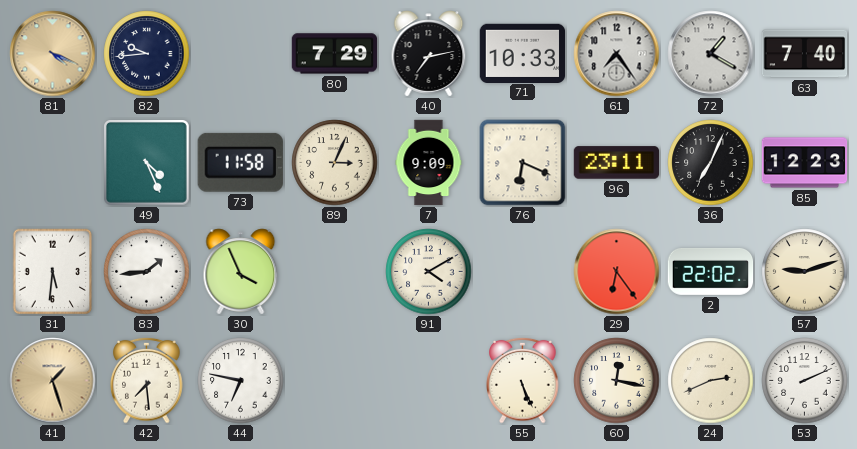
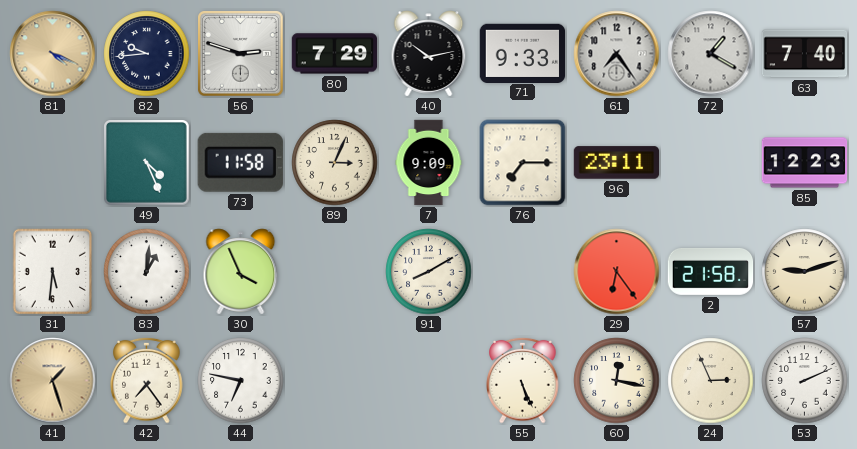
56: none -> 2:48 (241, 54)
40: 7:13 -> 10:13 (429, 54)
71: 10:33 -> 9:33 (523, 53)
76: 6:19 -> 7:15 (523, 163)
36: 7:04 -> none (711, 163)
83: 1:44 -> 1:01 (147, 272)
91: 4:10 -> 8:10 (429, 272)
2: 22:02 -> 21:58 (711, 271)
42: 7:29 -> 7:24 (147, 380)
24: 2:41 -> 2:56 (711, 381)
